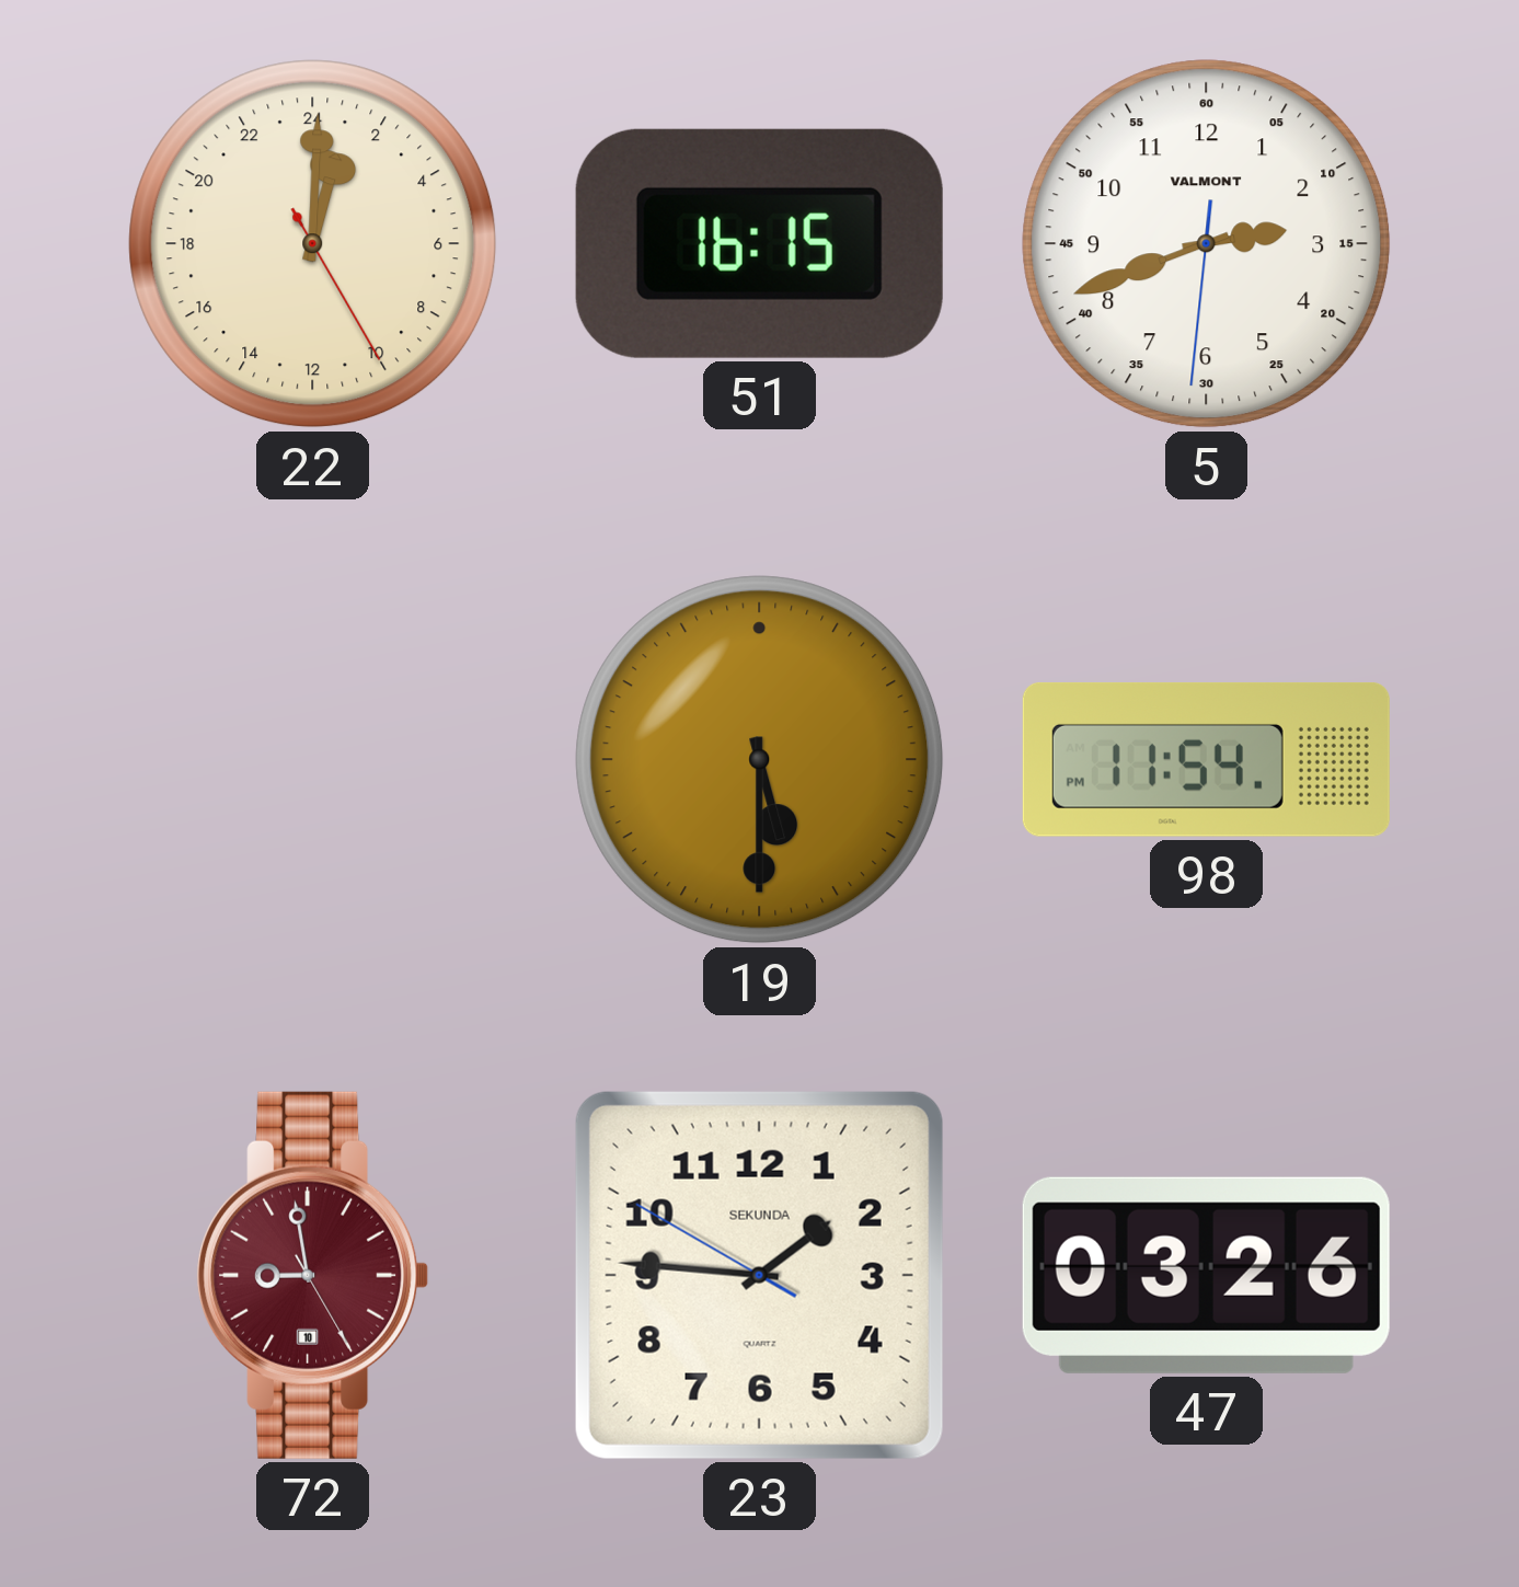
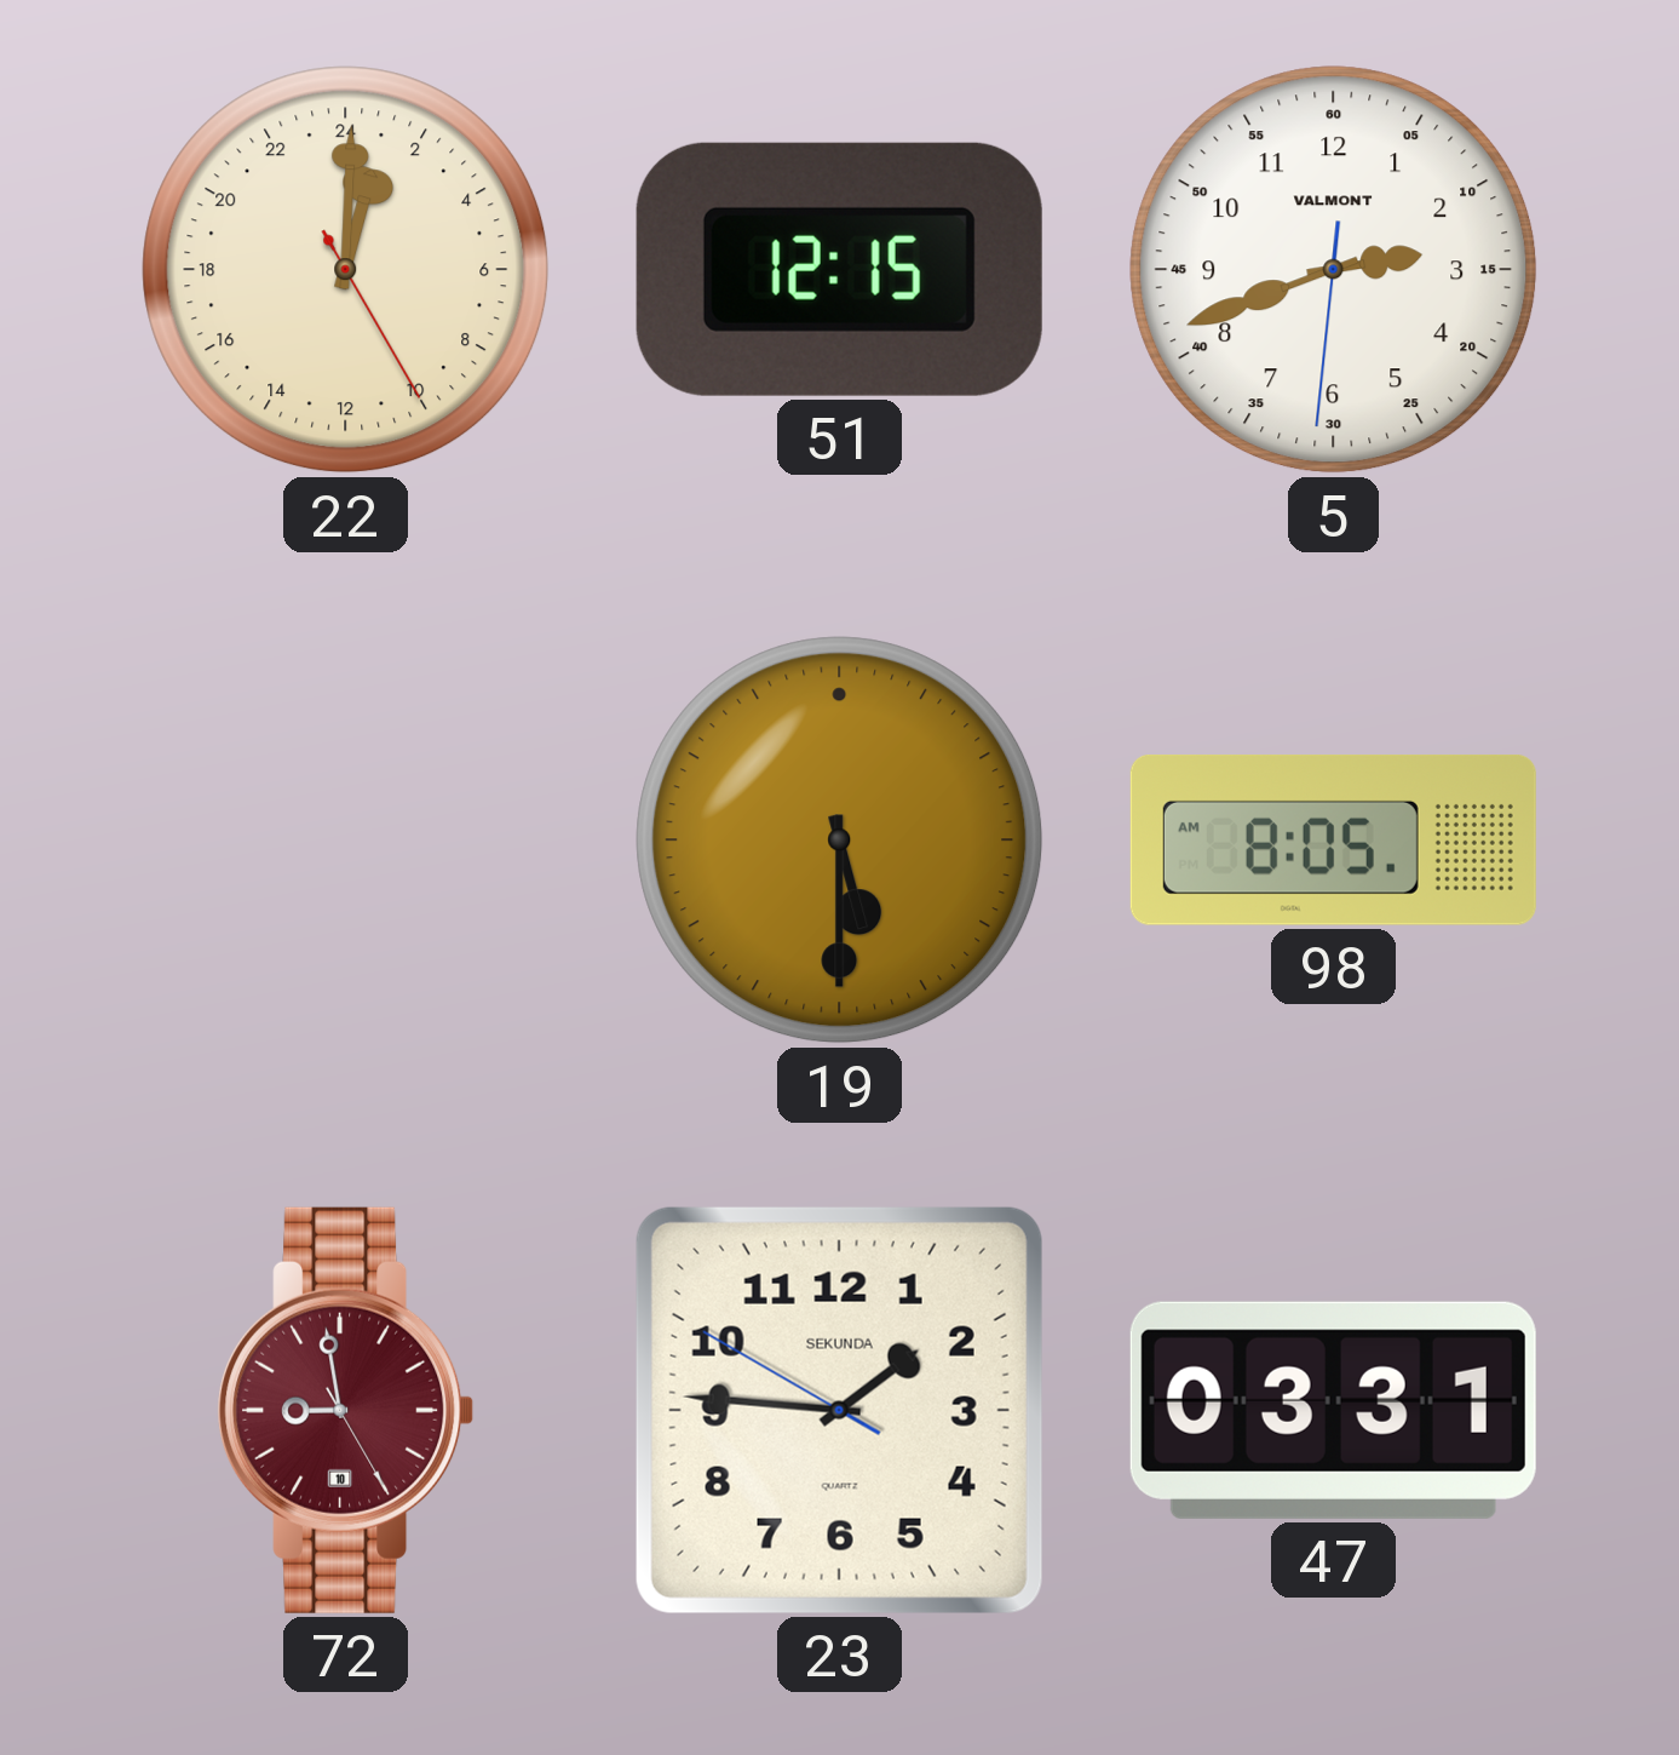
51: 16:15 -> 12:15 (839, 269)
98: 11:54 -> 8:05 (1333, 841)
47: 03:26 -> 03:31 (1333, 1410)
